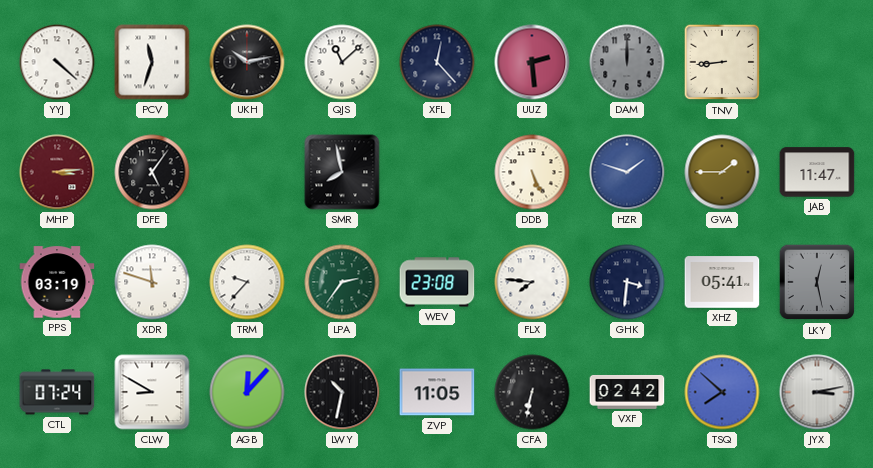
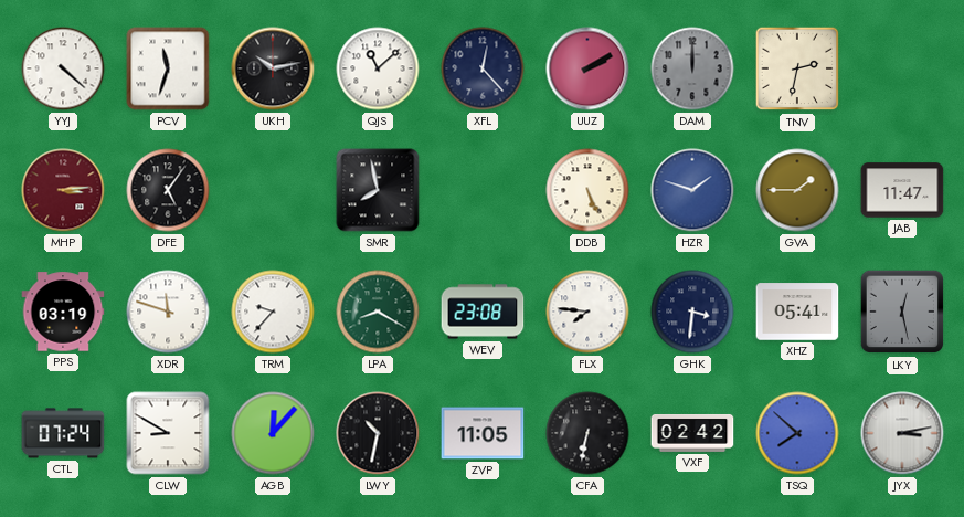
UUZ: 2:29 -> 2:10 (587, 68)
TNV: 8:44 -> 2:32 (797, 68)
LPA: 2:36 -> 8:20 (378, 312)
